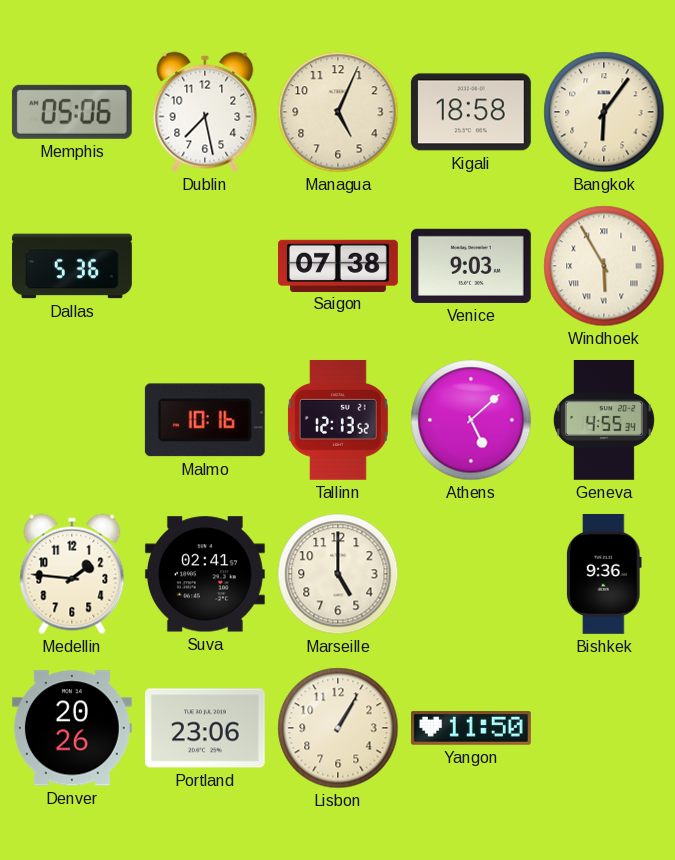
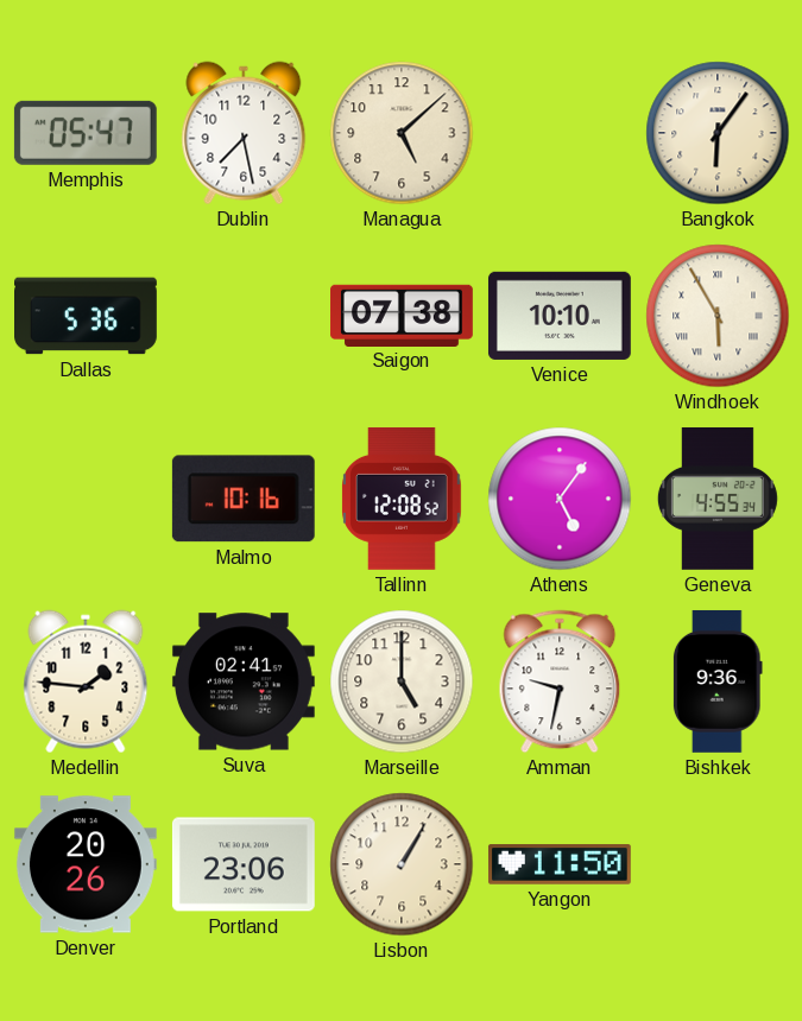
Memphis: 05:06 -> 05:47 (86, 133)
Managua: 5:04 -> 5:08 (402, 133)
Kigali: 18:58 -> none (471, 112)
Venice: 9:03 -> 10:10 (560, 316)
Tallinn: 12:13 -> 12:08 (402, 499)
Athens: 5:08 -> 5:06 (560, 499)
Amman: none -> 9:32 (560, 681)
